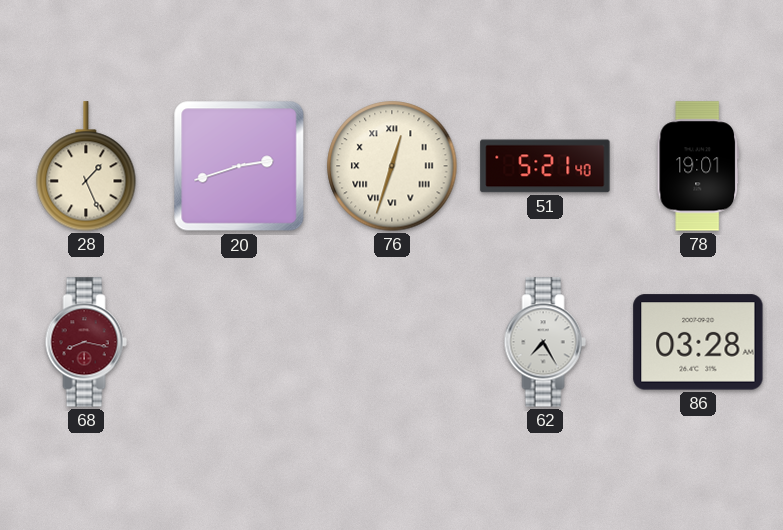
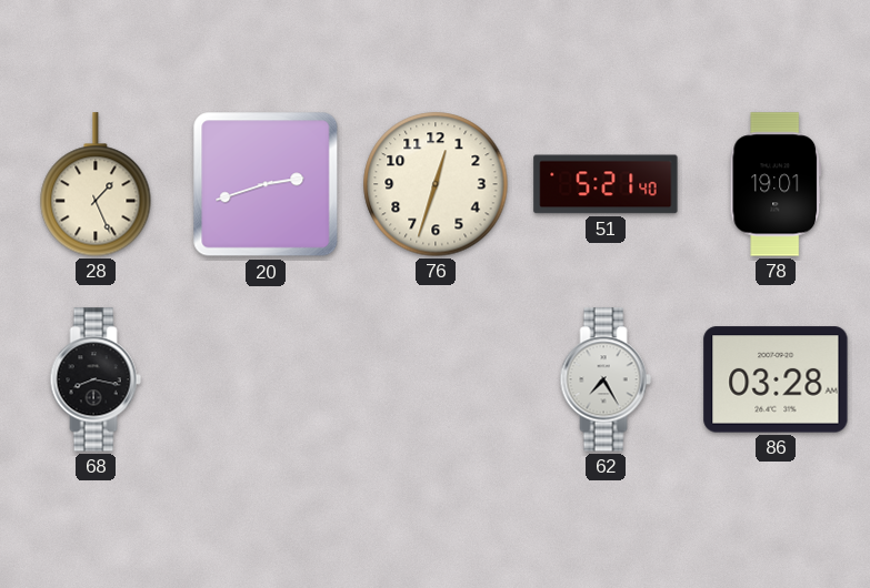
76 numerals: Roman -> Arabic (436, 184)
68 dial: burgundy -> black (96, 379)
